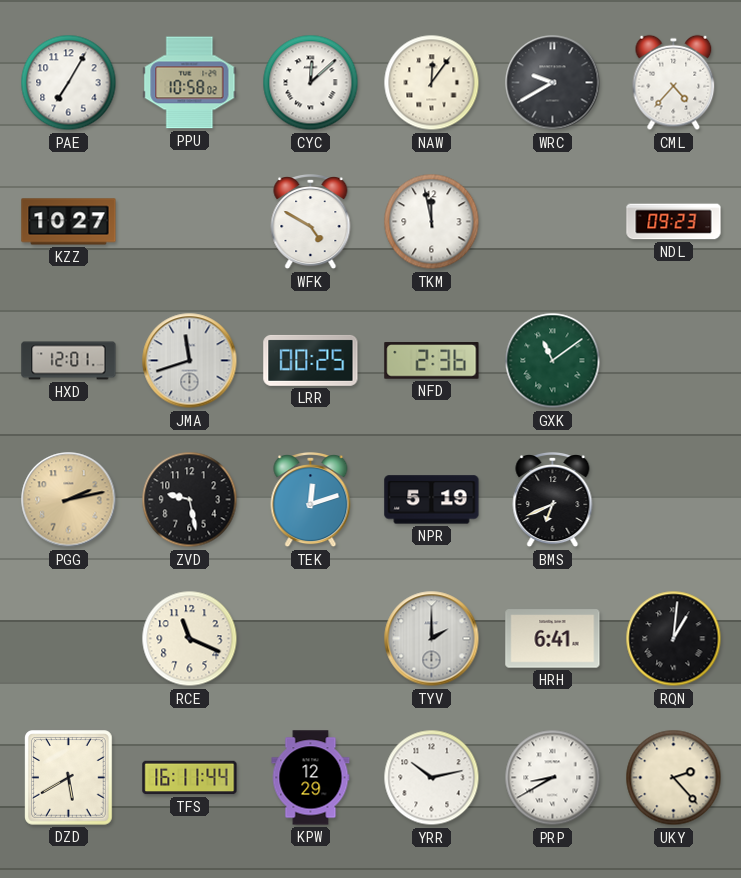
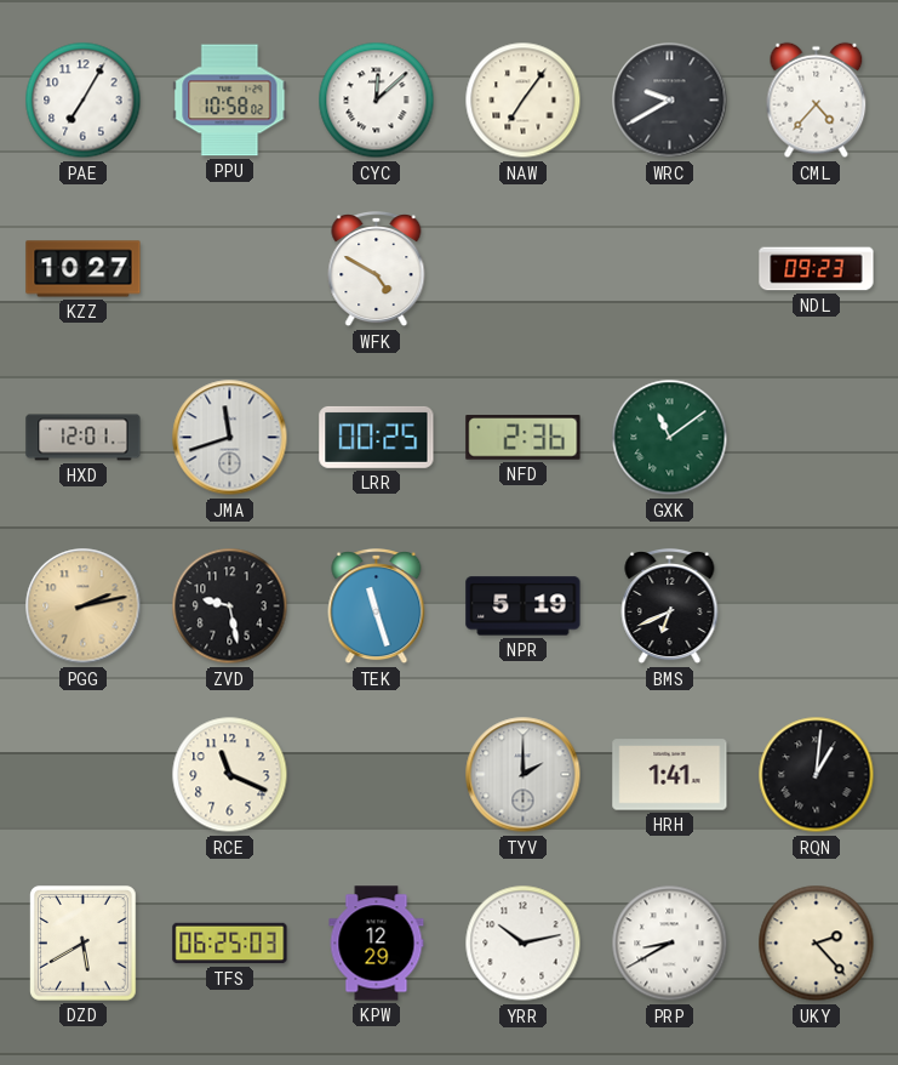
NAW: 12:06 -> 7:06 (524, 101)
TKM: 11:58 -> none (432, 222)
TEK: 12:12 -> 11:27 (377, 608)
HRH: 6:41 -> 1:41 (670, 775)
TFS: 16:11 -> 06:25 (230, 944)
